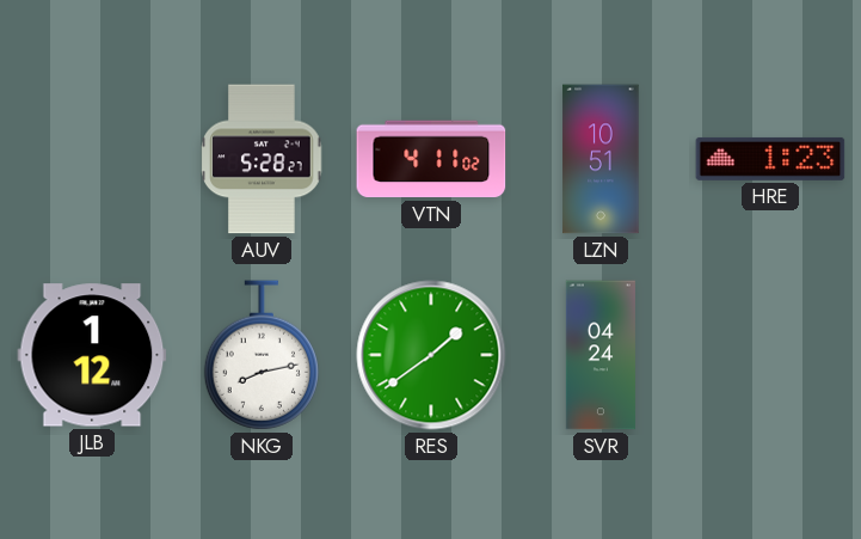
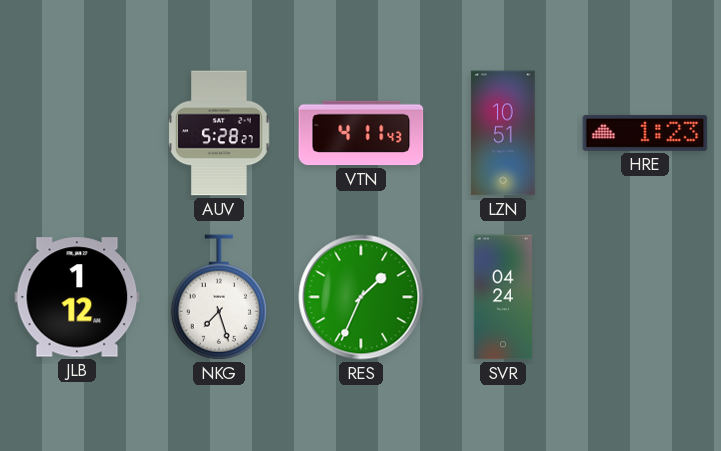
VTN: 4:11:02 -> 4:11:43 (361, 133)
NKG: 8:13 -> 7:27 (219, 297)
RES: 1:39 -> 1:34 (361, 297)
